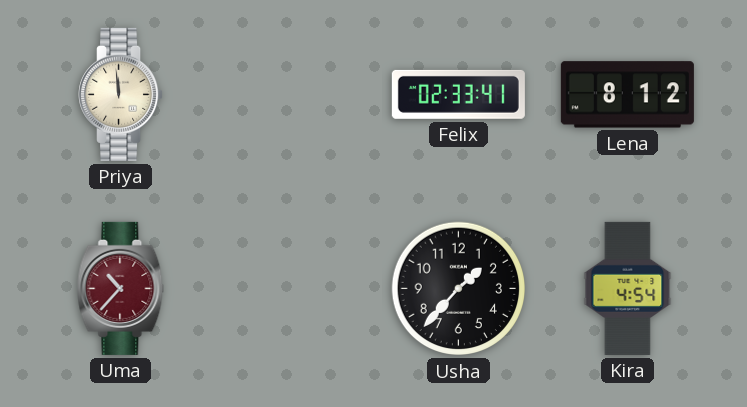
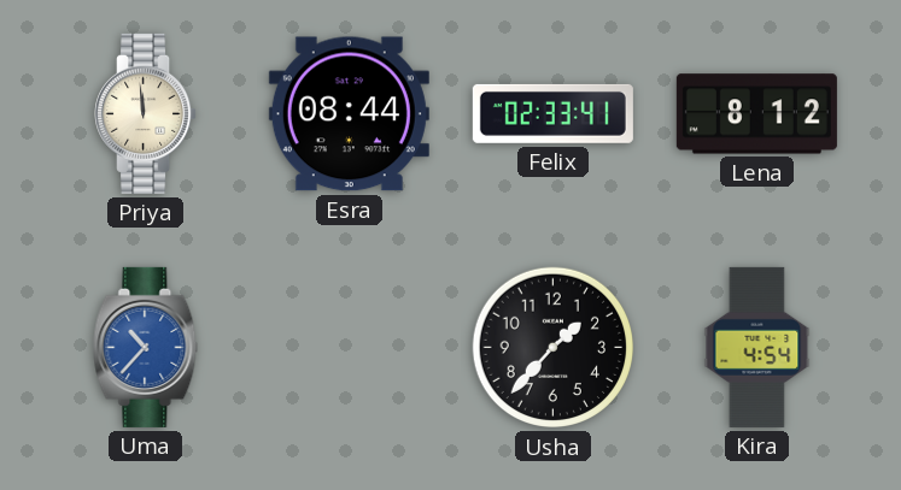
Esra: none -> 08:44 (349, 114)
Uma dial: burgundy -> blue (146, 347)
